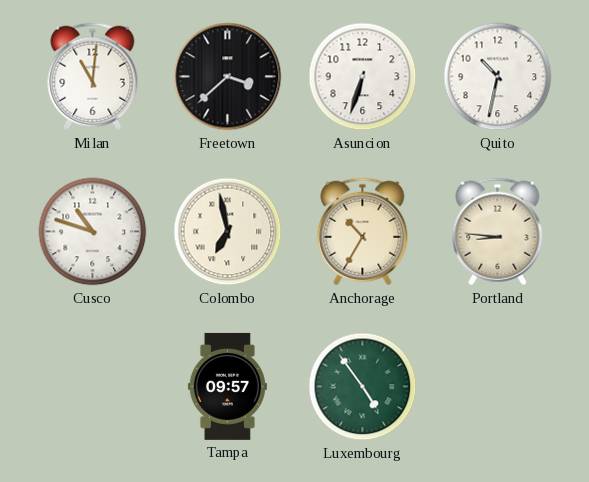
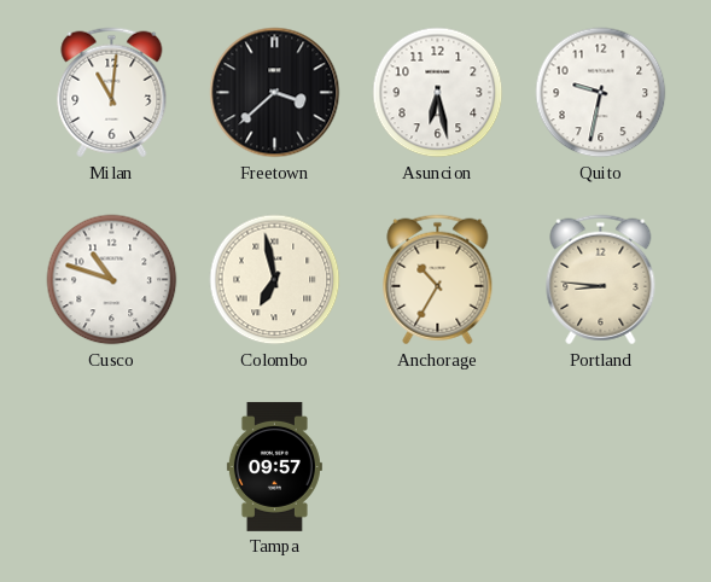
Asuncion: 6:33 -> 6:28 (438, 93)
Quito: 10:32 -> 9:32 (601, 93)
Luxembourg: 4:54 -> none (363, 387)
